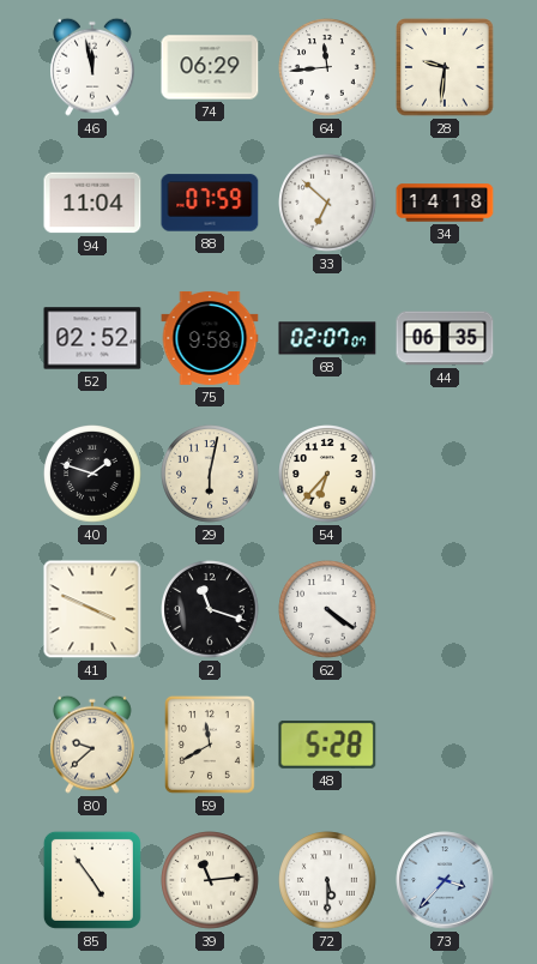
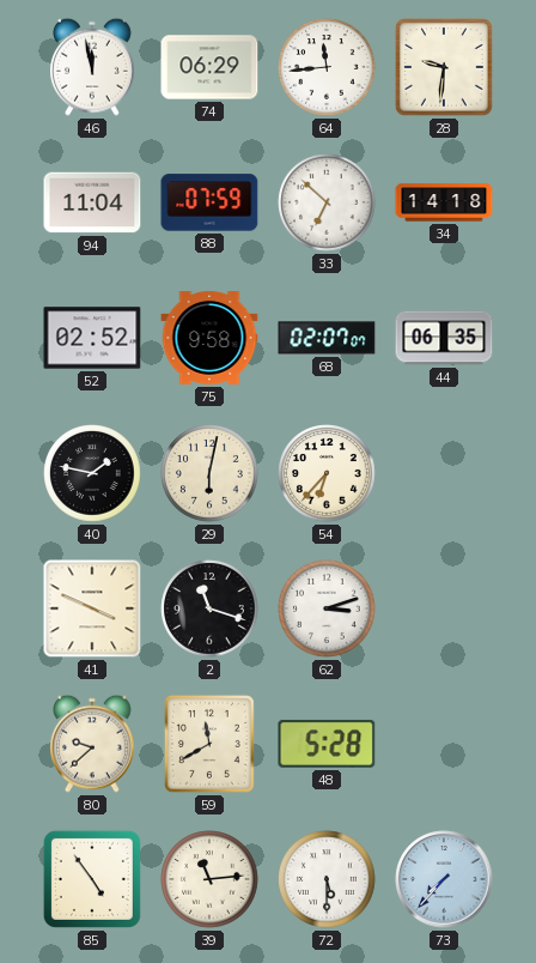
40: 1:48 -> 1:47 (92, 473)
62: 4:21 -> 3:12 (327, 608)
73: 3:37 -> 7:37 (444, 879)
